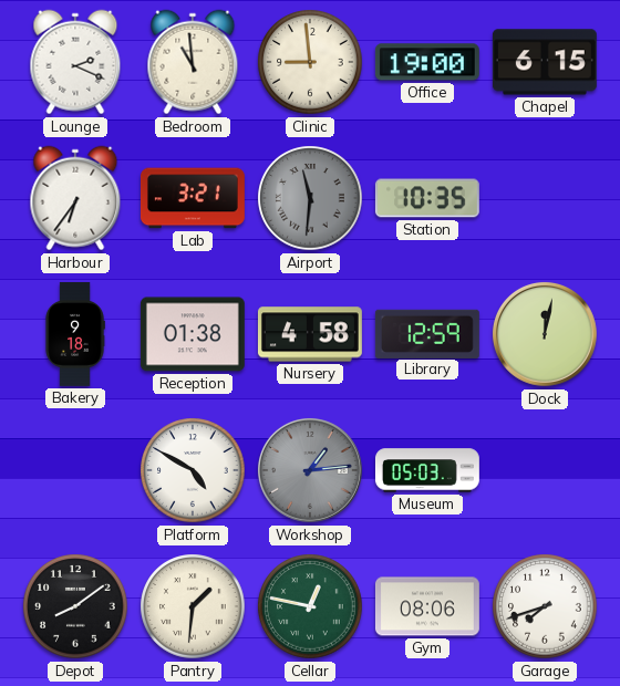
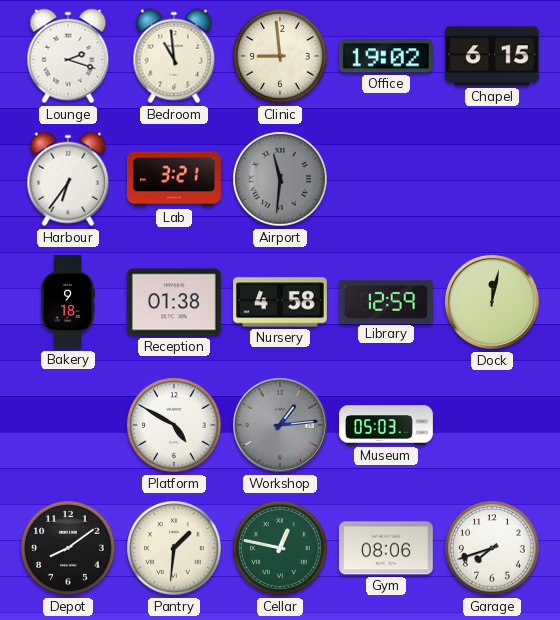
Lounge: 2:19 -> 2:18 (68, 56)
Office: 19:00 -> 19:02 (386, 56)
Station: 10:35 -> none (427, 198)
